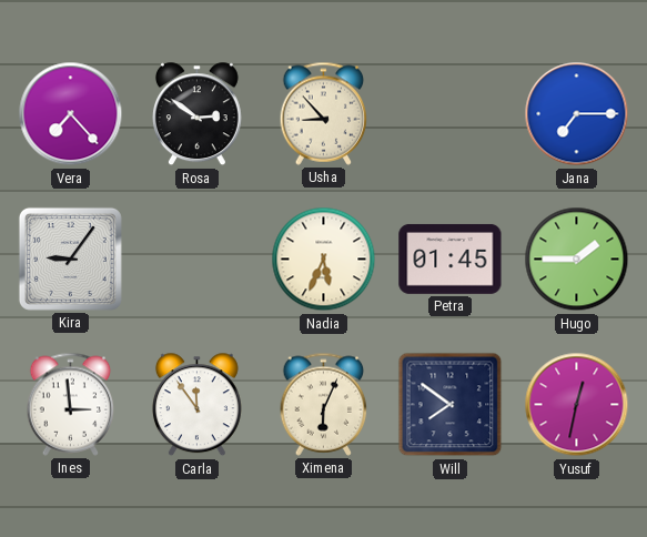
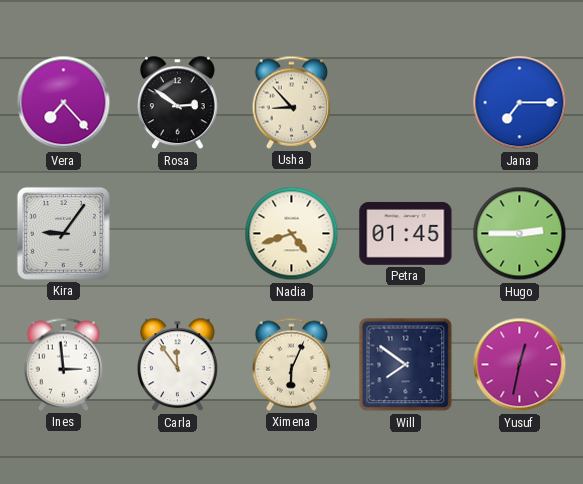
Nadia: 5:34 -> 4:42 (292, 234)
Hugo: 1:45 -> 2:45 (520, 234)
